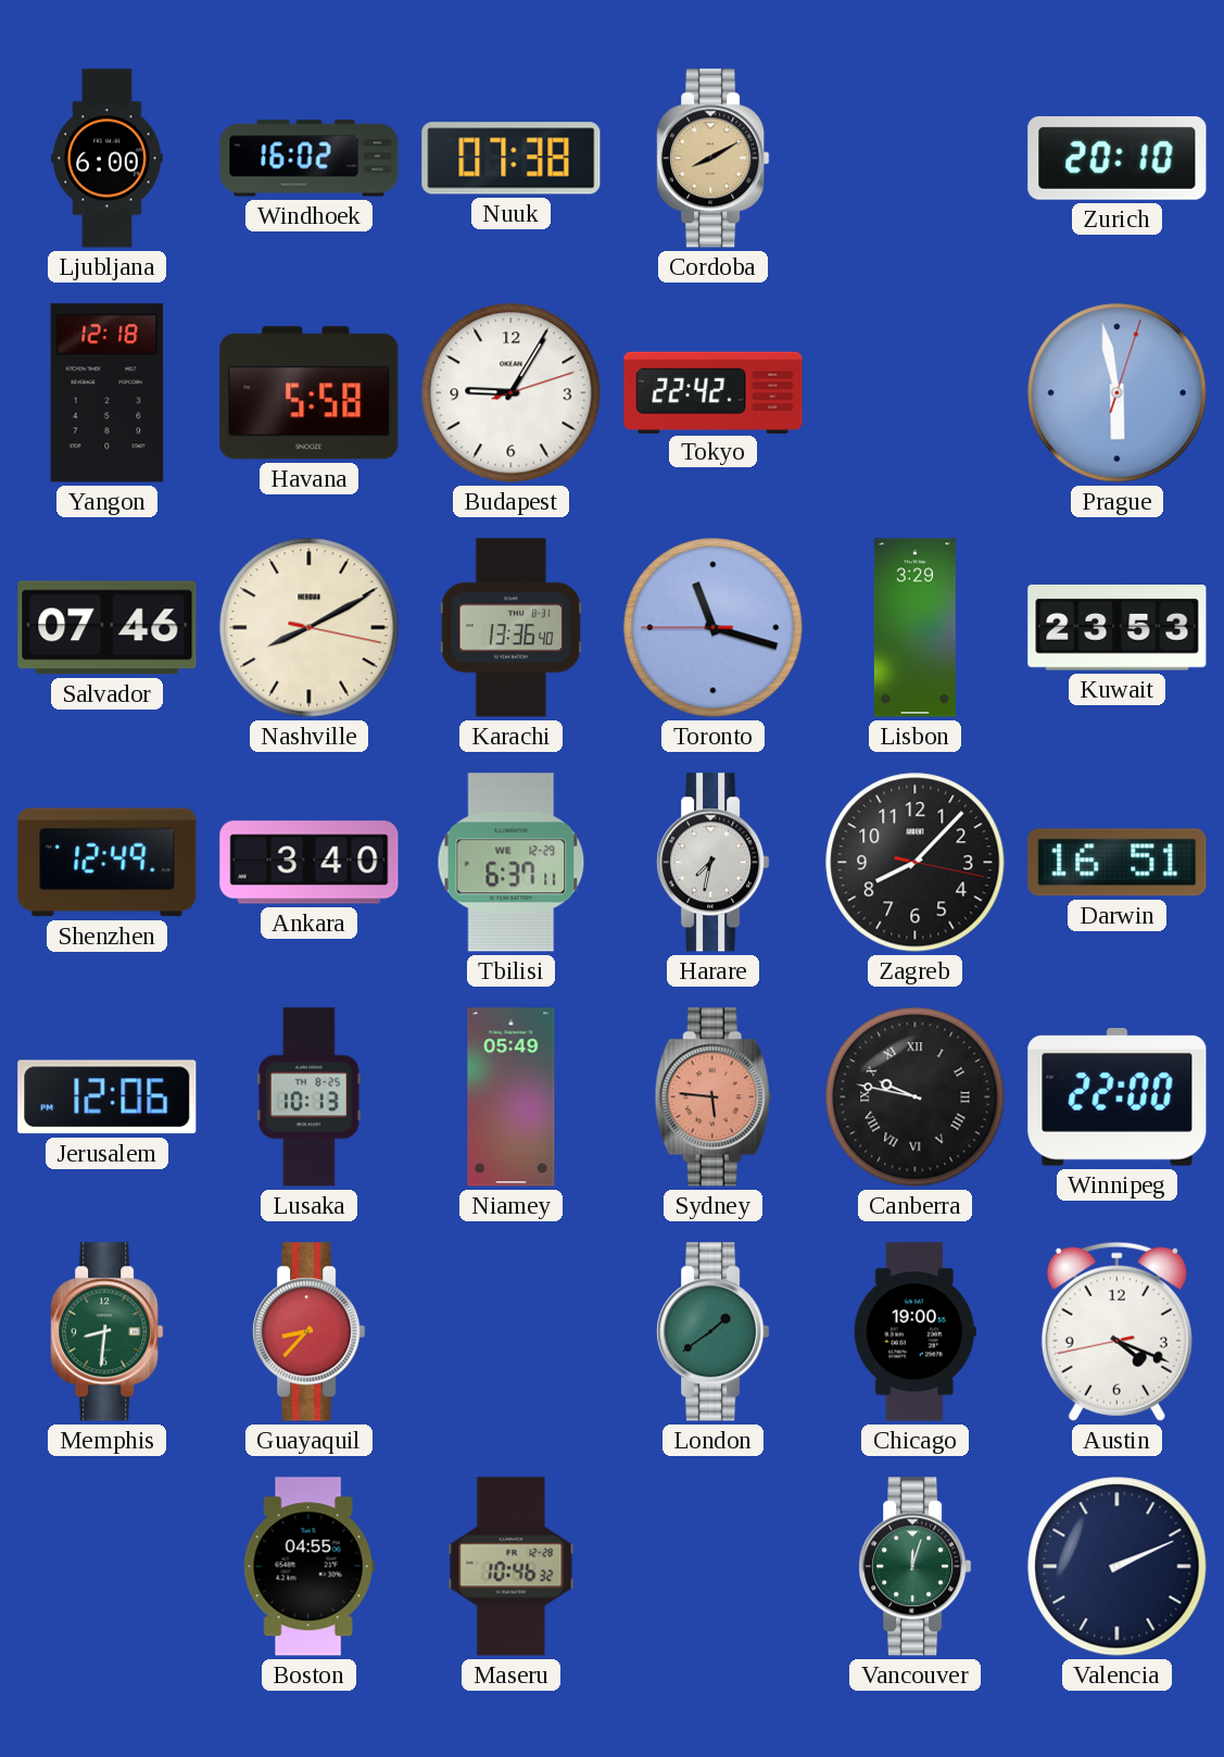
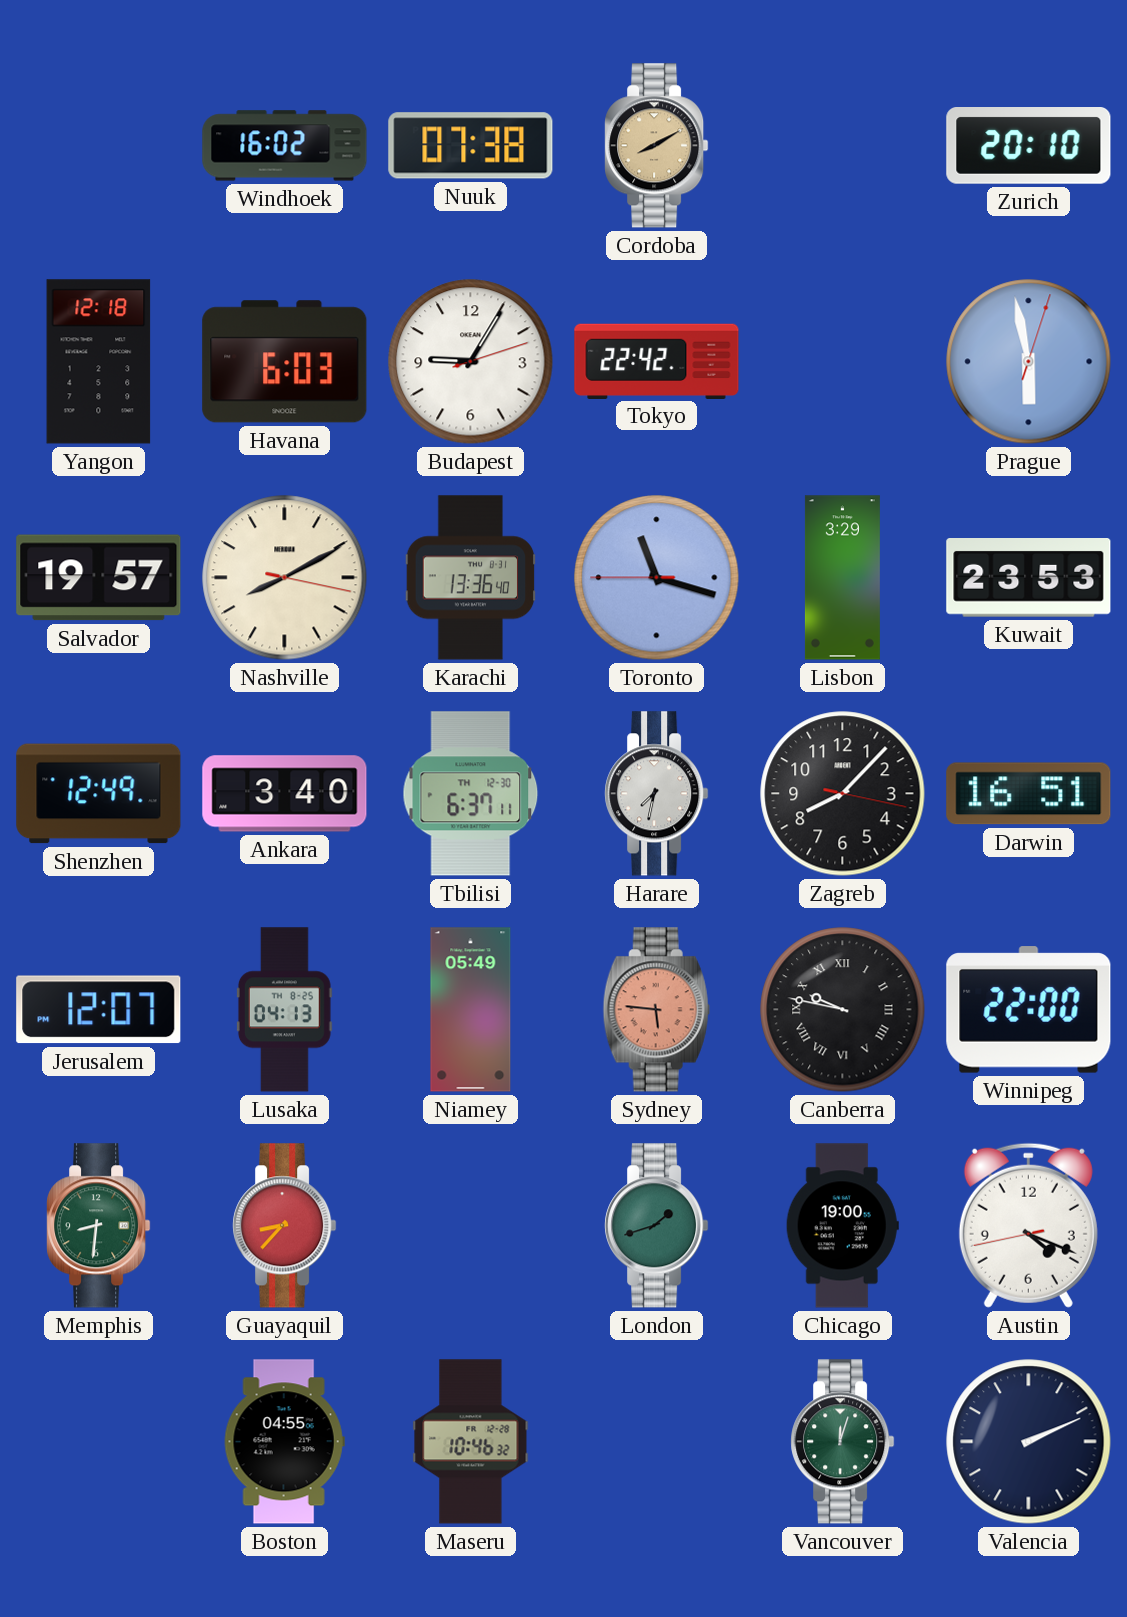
Ljubljana: 6:00 -> none (108, 159)
Havana: 5:58 -> 6:03 (285, 362)
Salvador: 07:46 -> 19:57 (99, 578)
Tbilisi date: WE 12-29 -> TH 12-30 (471, 794)
Jerusalem: 12:06 -> 12:07 (99, 1010)
Lusaka: 10:13 -> 04:13 (284, 1010)
London: 1:39 -> 1:42 (657, 1226)
